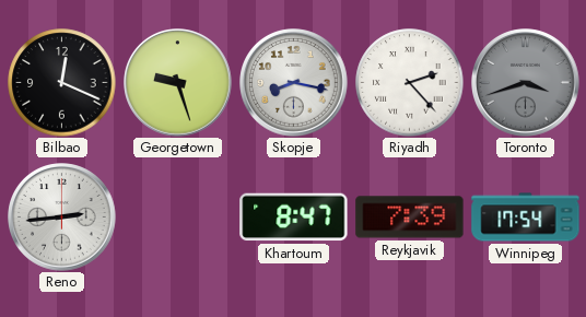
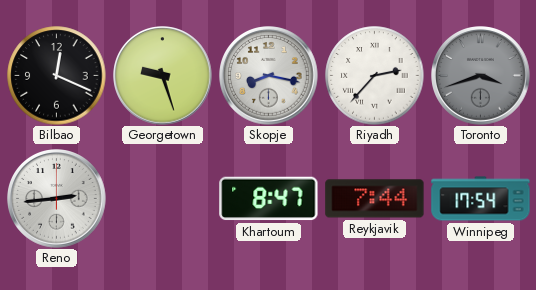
Riyadh: 2:23 -> 2:37 (375, 76)
Reykjavik: 7:39 -> 7:44 (375, 199)
